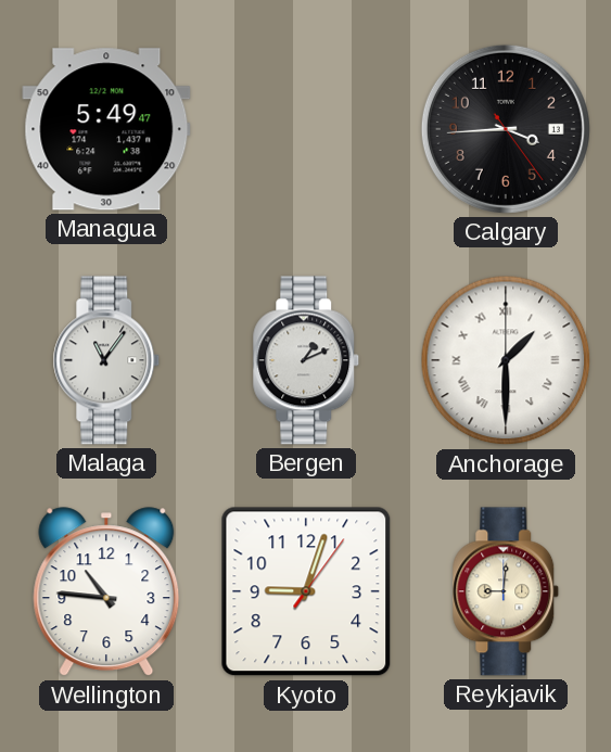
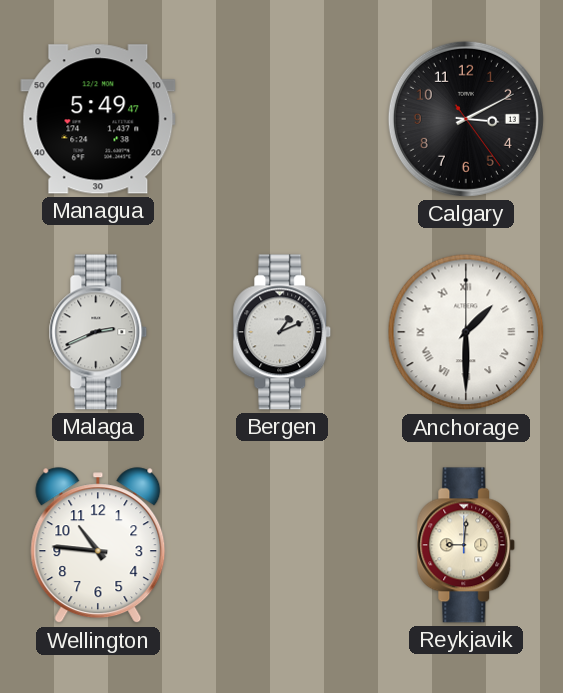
Calgary: 3:44 -> 3:10 (466, 119)
Malaga: 11:06 -> 2:41 (98, 332)
Kyoto: 9:03 -> none (306, 591)
